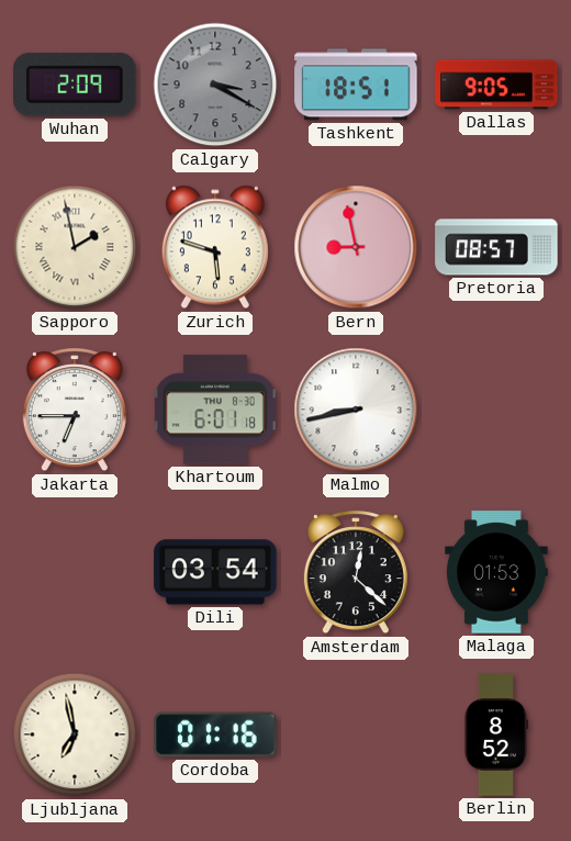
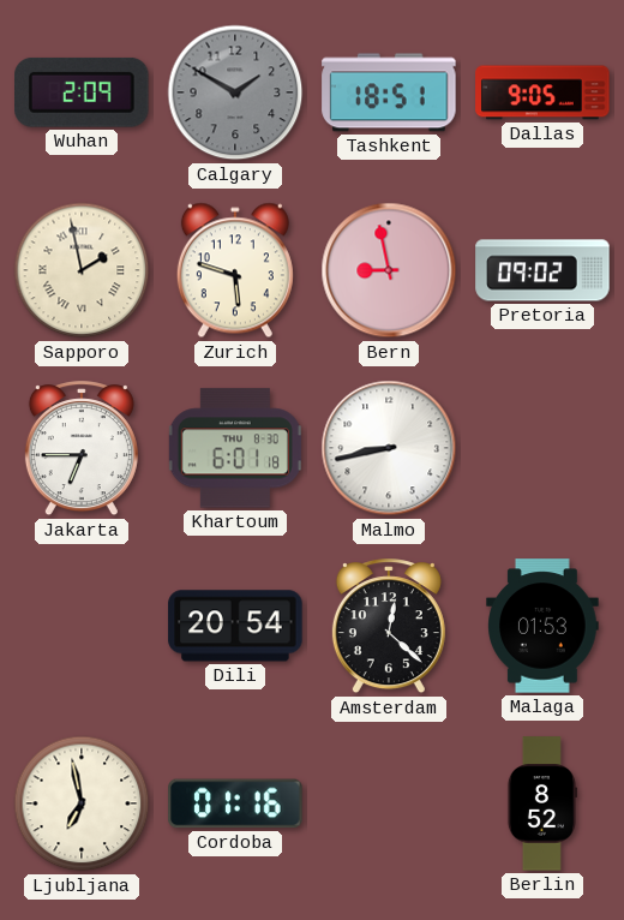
Calgary: 3:20 -> 1:50 (235, 92)
Pretoria: 08:57 -> 09:02 (542, 270)
Dili: 03:54 -> 20:54 (235, 626)
